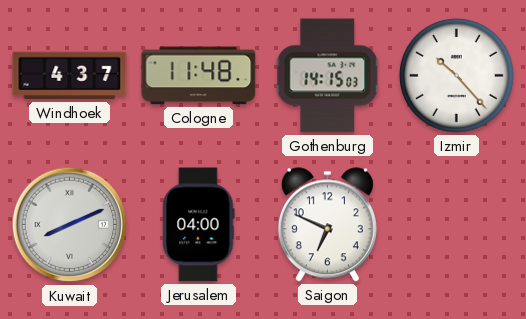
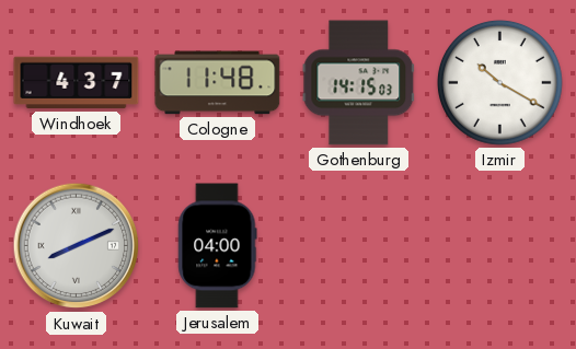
Izmir: 10:23 -> 10:20 (499, 82)
Saigon: 6:49 -> none (327, 225)
